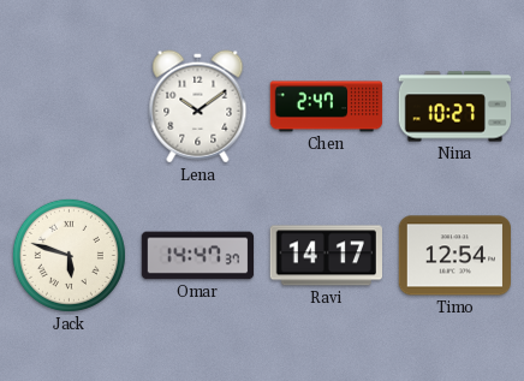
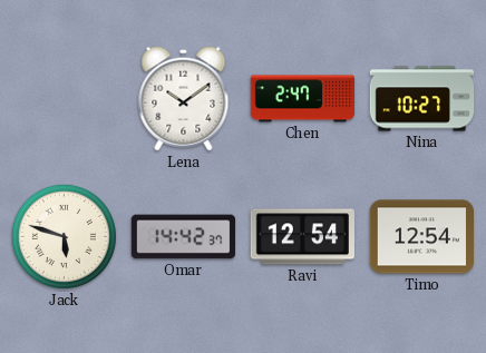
Omar: 14:47 -> 14:42 (184, 237)
Ravi: 14:17 -> 12:54 (302, 237)
